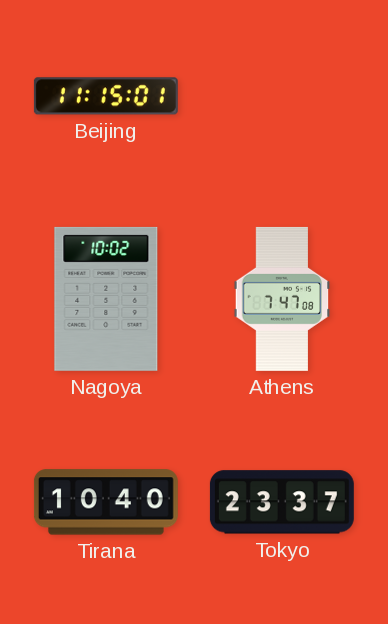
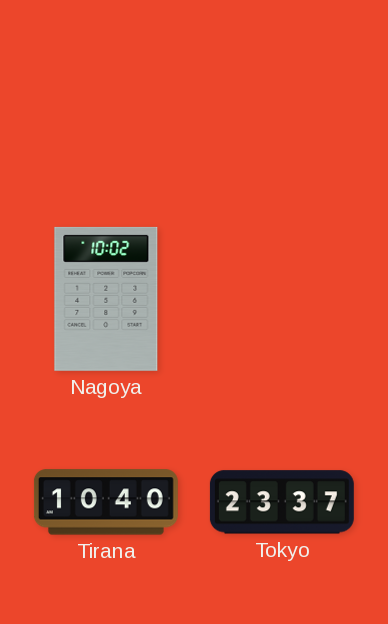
Beijing: 11:15 -> none (106, 96)
Athens: 7:47 -> none (282, 299)
